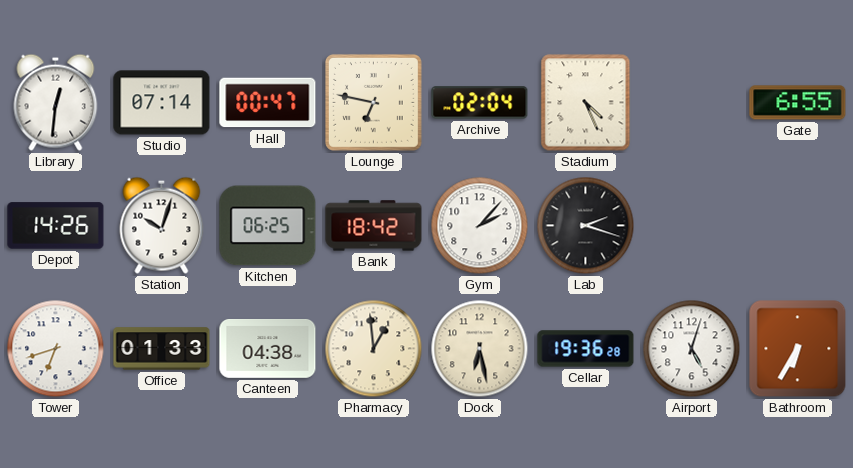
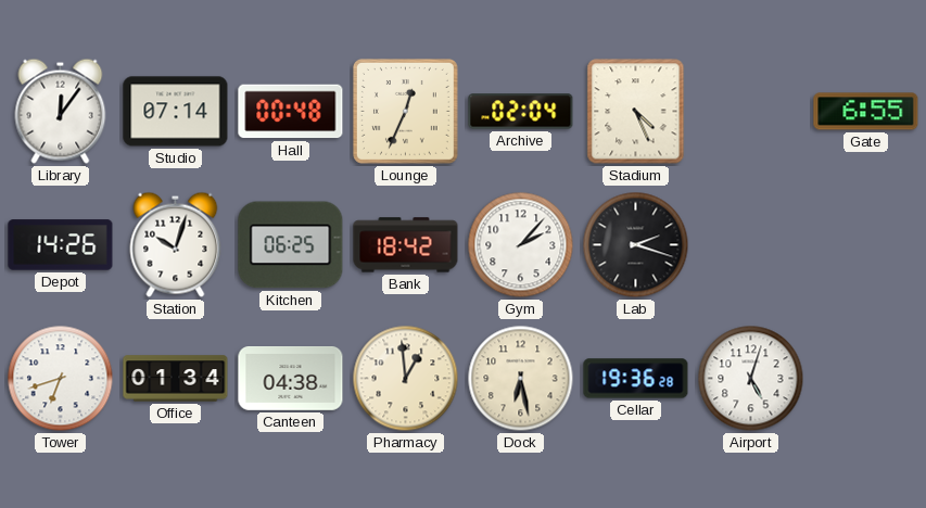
Library: 12:31 -> 12:06 (61, 111)
Hall: 00:47 -> 00:48 (291, 112)
Lounge: 6:47 -> 12:34 (405, 111)
Office: 01:33 -> 01:34 (176, 379)
Bathroom: 6:35 -> none (798, 349)
